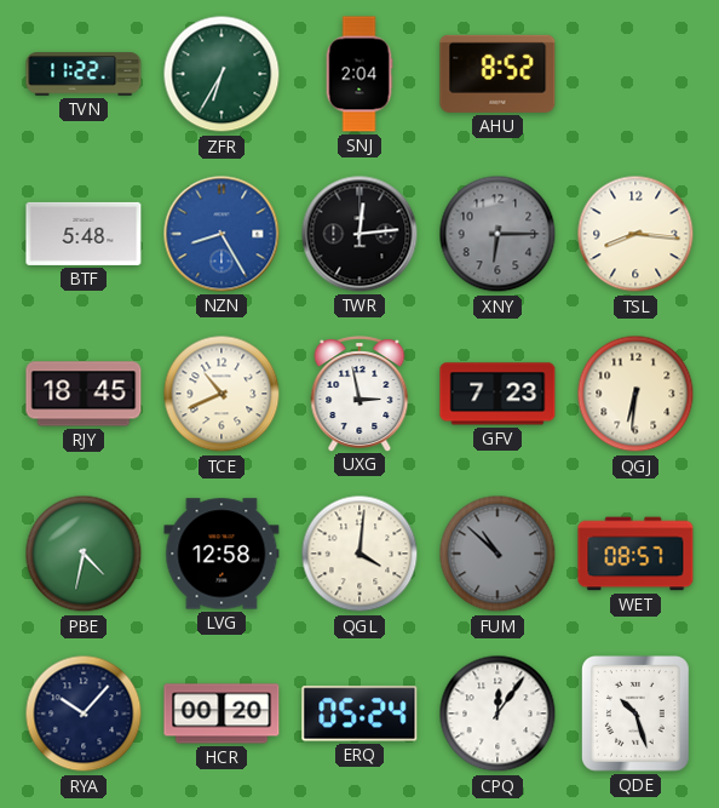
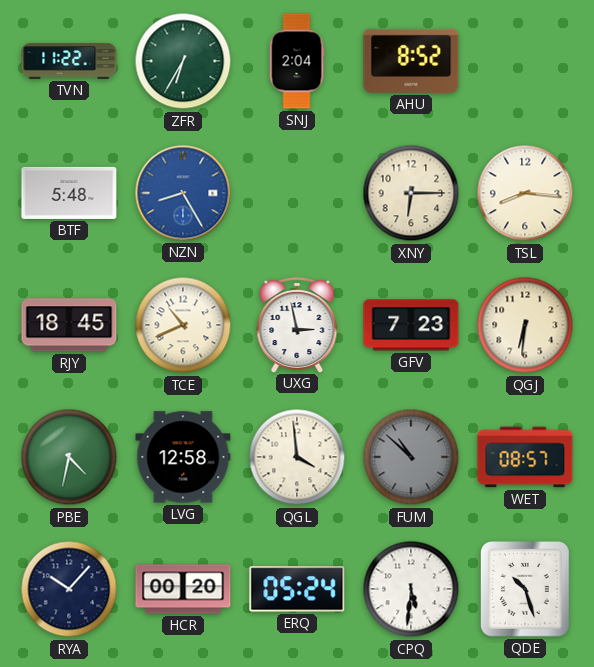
TWR: 12:14 -> none (359, 234)
XNY dial: grey -> cream (411, 193)
QGL: 4:01 -> 3:59 (297, 457)
CPQ: 12:06 -> 5:31 (411, 589)
